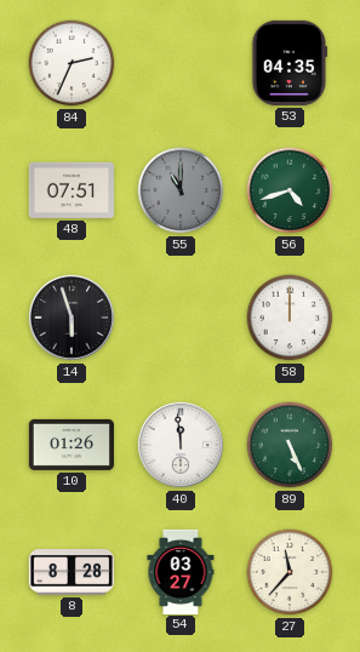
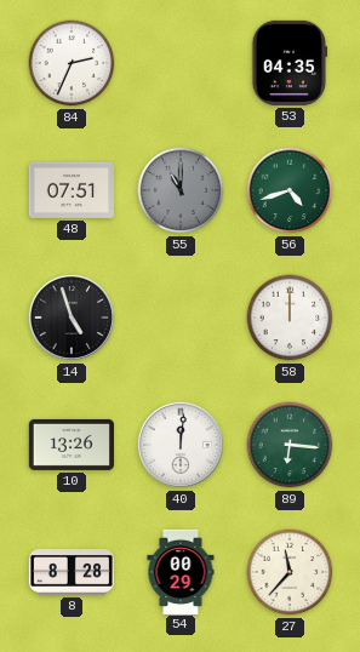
14: 5:57 -> 4:57 (72, 318)
10: 01:26 -> 13:26 (72, 445)
40: 11:59 -> 12:01 (181, 445)
89: 5:26 -> 6:16 (290, 445)
54: 03:27 -> 00:29 (181, 571)
